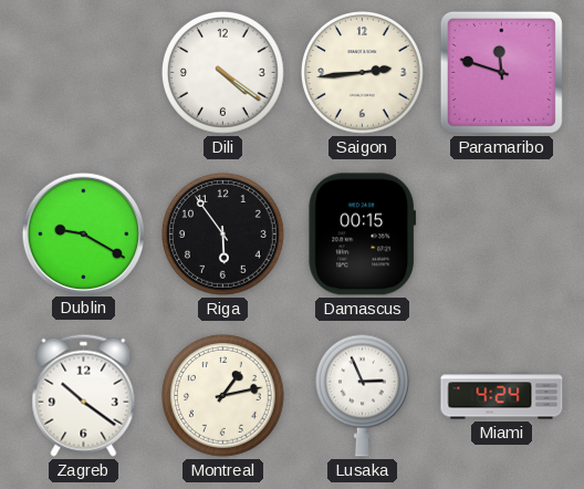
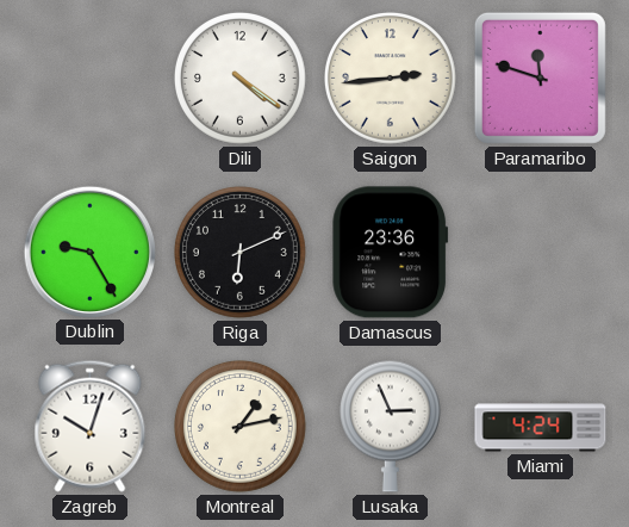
Dublin: 9:20 -> 9:25 (89, 252)
Riga: 5:54 -> 6:11 (241, 253)
Damascus: 00:15 -> 23:36 (391, 253)
Zagreb: 10:21 -> 10:03 (91, 426)
